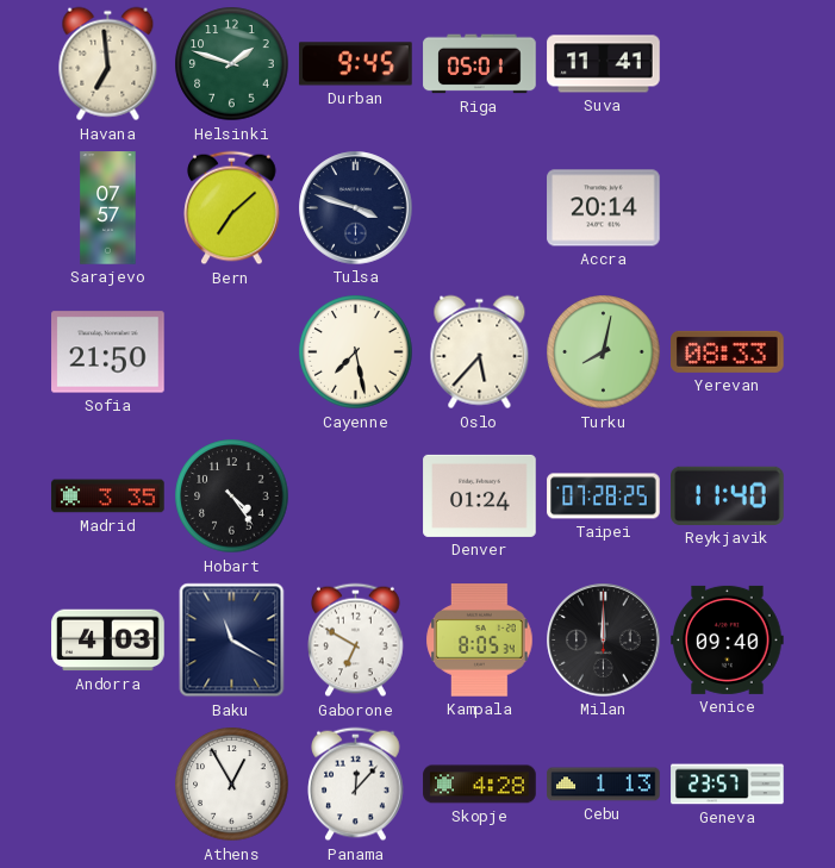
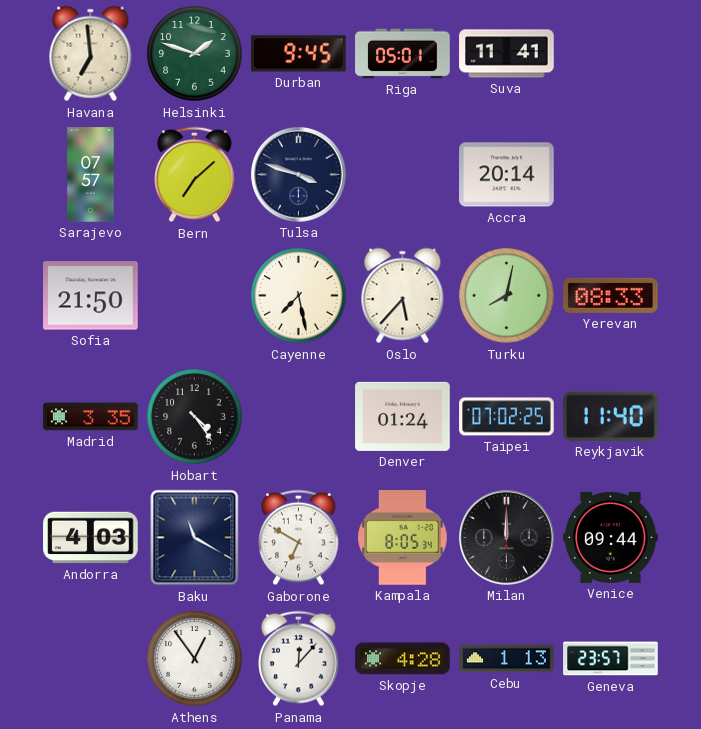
Taipei: 07:28 -> 07:02 (507, 417)
Venice: 09:40 -> 09:44 (611, 537)
Athens: 12:55 -> 12:54 (195, 659)
